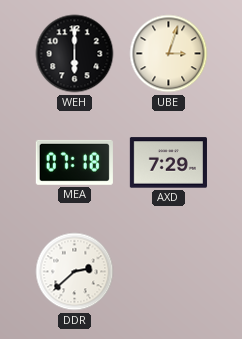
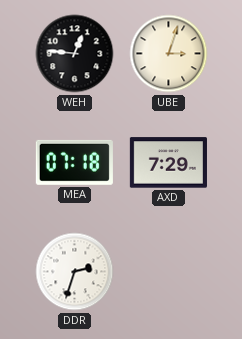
WEH: 6:00 -> 12:46 (75, 54)
DDR: 2:38 -> 2:33 (75, 272)
